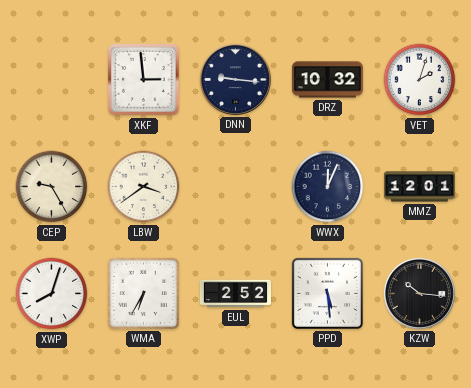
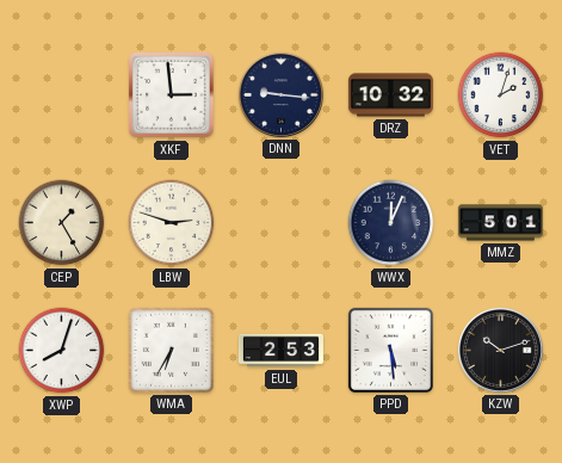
CEP: 9:25 -> 1:25 (62, 223)
LBW: 3:39 -> 2:48 (172, 223)
MMZ: 12:01 -> 5:01 (500, 223)
EUL: 2:52 -> 2:53 (280, 351)
KZW: 10:16 -> 10:12 (500, 350)
